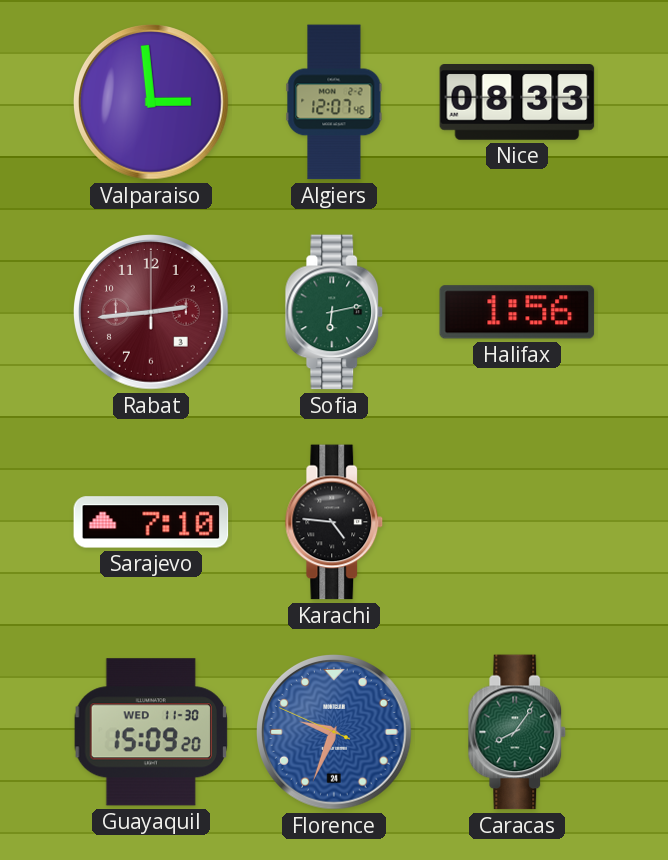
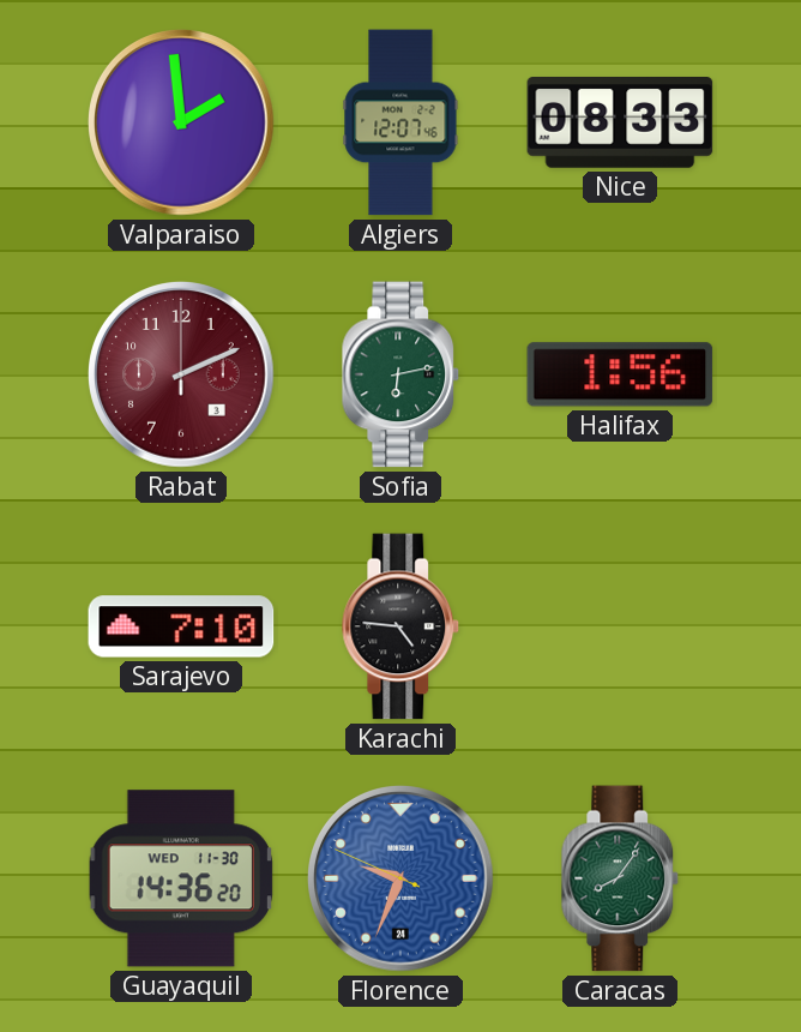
Valparaiso: 2:59 -> 1:59 (182, 124)
Rabat: 2:44 -> 2:11 (182, 376)
Guayaquil: 15:09 -> 14:36 (180, 878)
